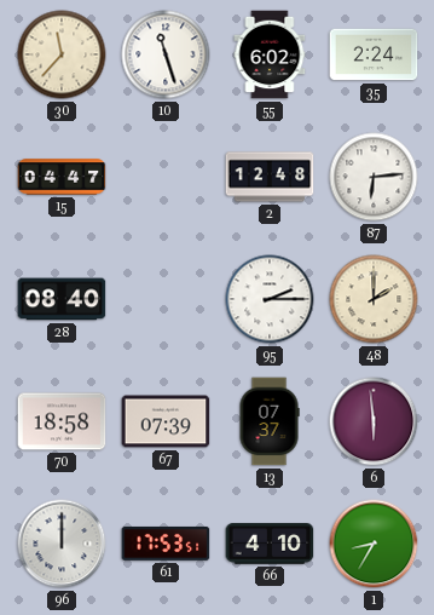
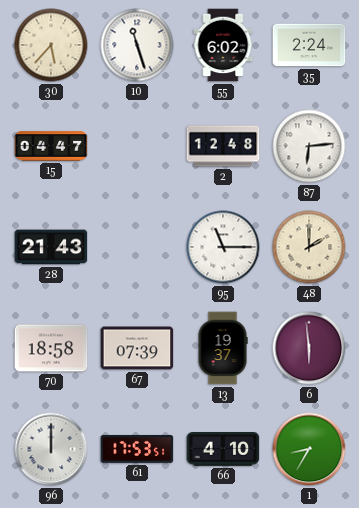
30: 11:37 -> 5:37 (51, 45)
28: 08:40 -> 21:43 (51, 247)
95: 2:15 -> 11:15 (223, 247)
13: 07:37 -> 19:37 (223, 348)
